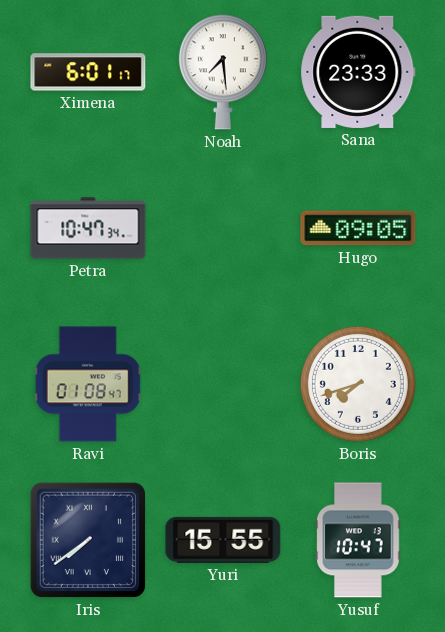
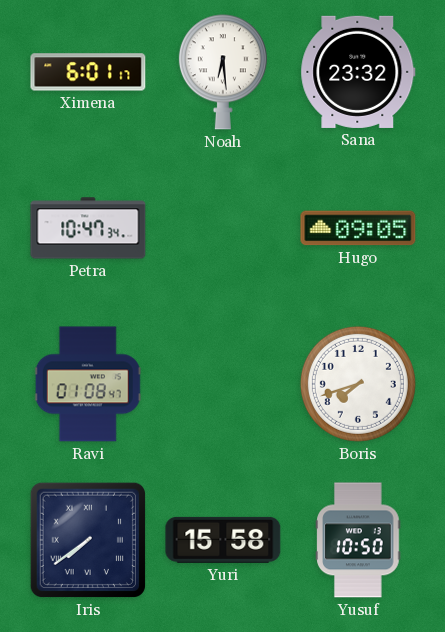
Noah: 7:29 -> 6:29 (223, 72)
Sana: 23:33 -> 23:32 (358, 72)
Yuri: 15:55 -> 15:58 (223, 540)
Yusuf: 10:47 -> 10:50 (358, 540)
